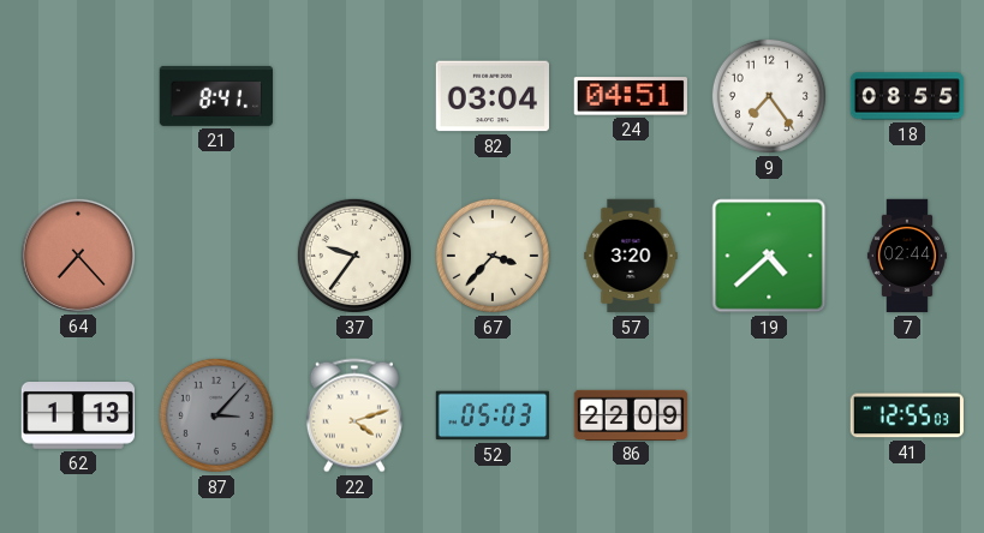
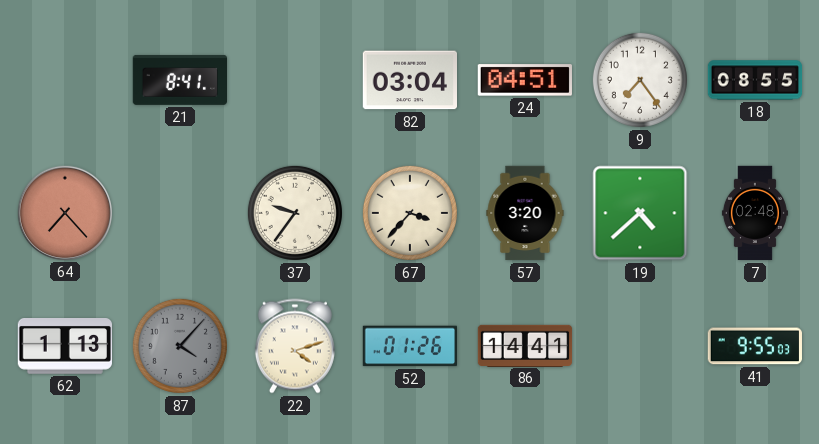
7: 02:44 -> 02:48 (755, 213)
87: 3:07 -> 4:07 (180, 346)
52: 05:03 -> 01:26 (409, 346)
86: 22:09 -> 14:41 (525, 345)
41: 12:55 -> 9:55 (755, 346)
